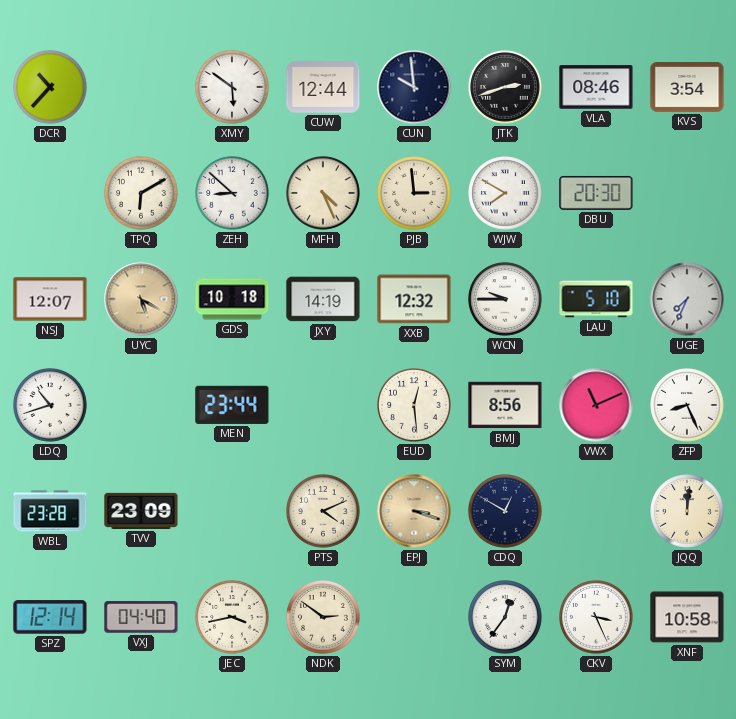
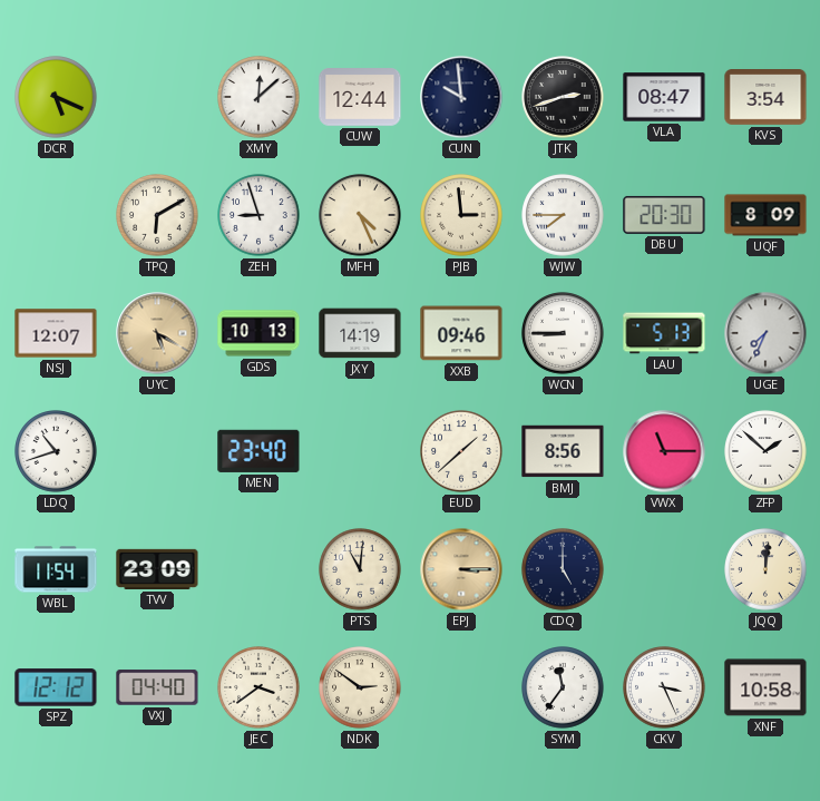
DCR: 10:37 -> 5:19 (56, 97)
XMY: 5:51 -> 12:08 (258, 97)
VLA: 08:46 -> 08:47 (664, 97)
ZEH: 8:52 -> 8:57 (258, 215)
WJW: 7:50 -> 7:45 (563, 215)
UQF: none -> 8:09 (765, 215)
GDS: 10:18 -> 10:13 (258, 333)
XXB: 12:32 -> 09:46 (461, 333)
WCN: 9:45 -> 8:45 (563, 333)
LAU: 5:10 -> 5:13 (664, 333)
MEN: 23:44 -> 23:40 (258, 451)
EUD: 12:29 -> 1:38 (461, 451)
VWX: 11:11 -> 11:15 (664, 451)
ZFP: 8:26 -> 1:52 (765, 451)
WBL: 23:28 -> 11:54 (56, 569)
PTS: 4:11 -> 11:01 (360, 569)
EPJ: 3:18 -> 3:15 (461, 569)
CDQ: 12:50 -> 5:00 (563, 569)
SPZ: 12:14 -> 12:12 (56, 687)
JEC: 3:43 -> 3:39 (258, 687)
SYM: 12:36 -> 11:36 (563, 687)
